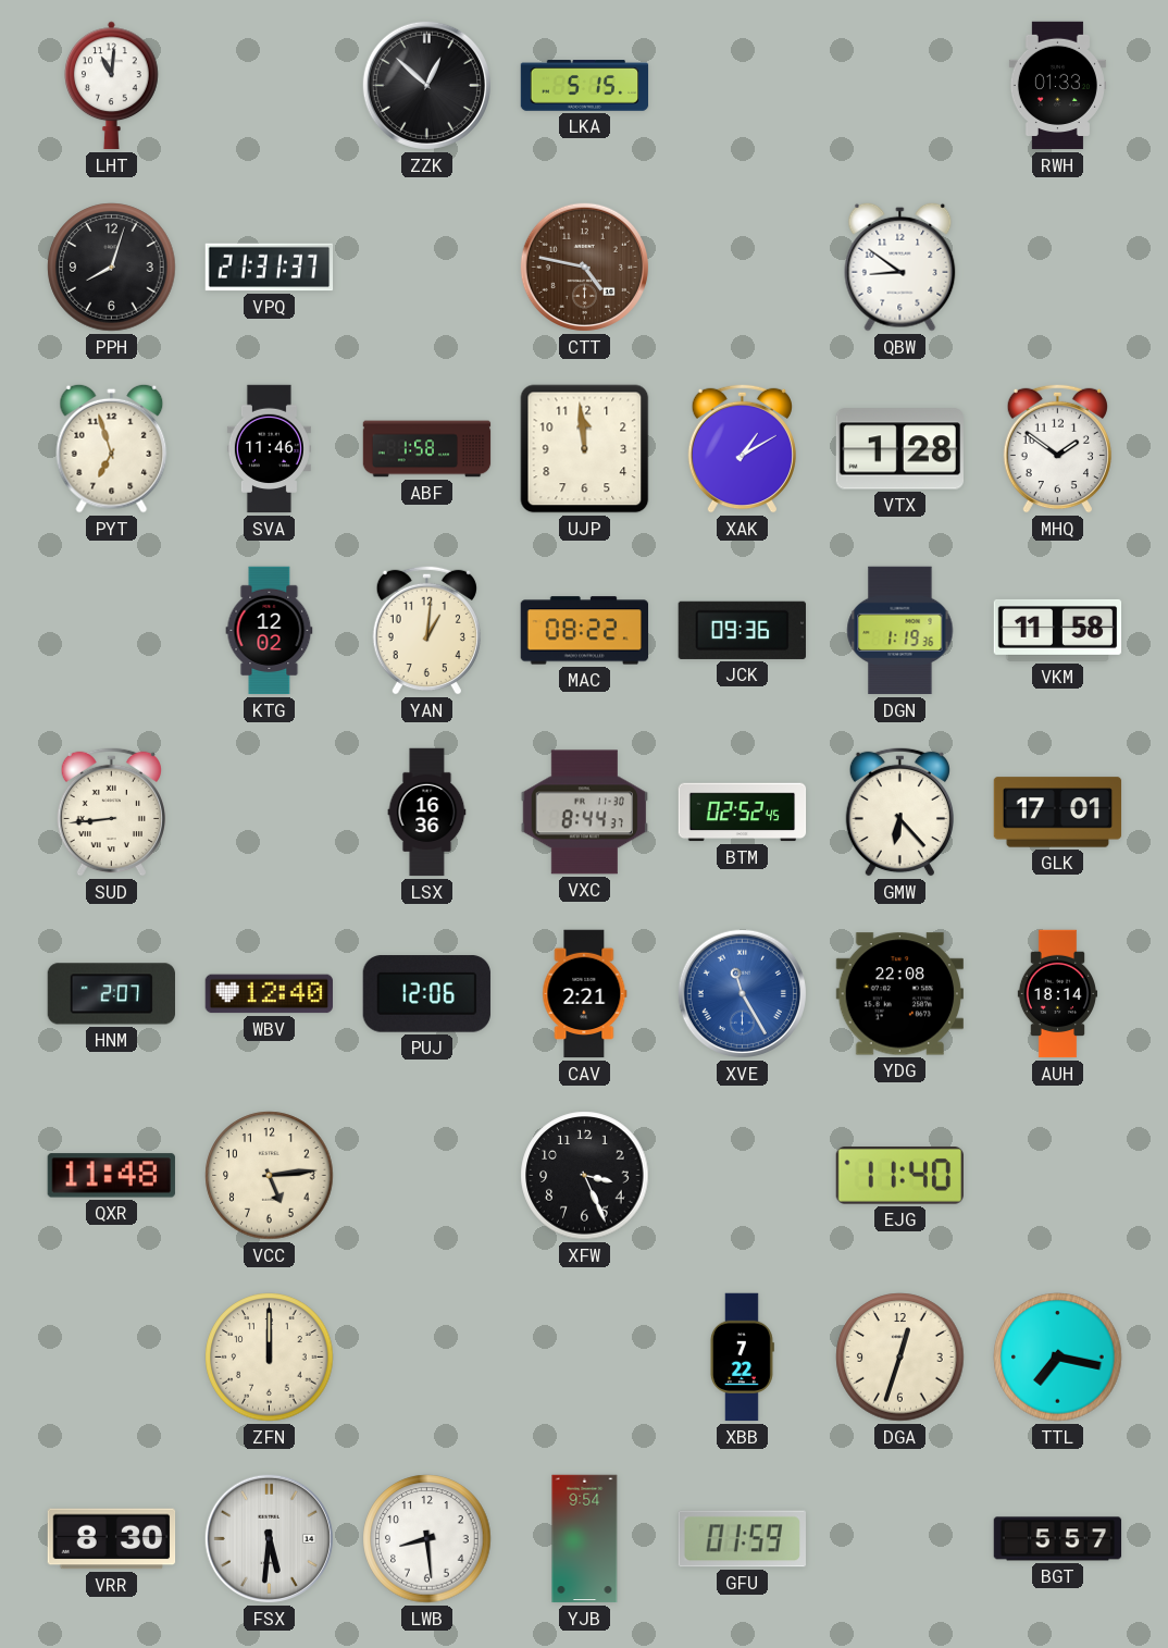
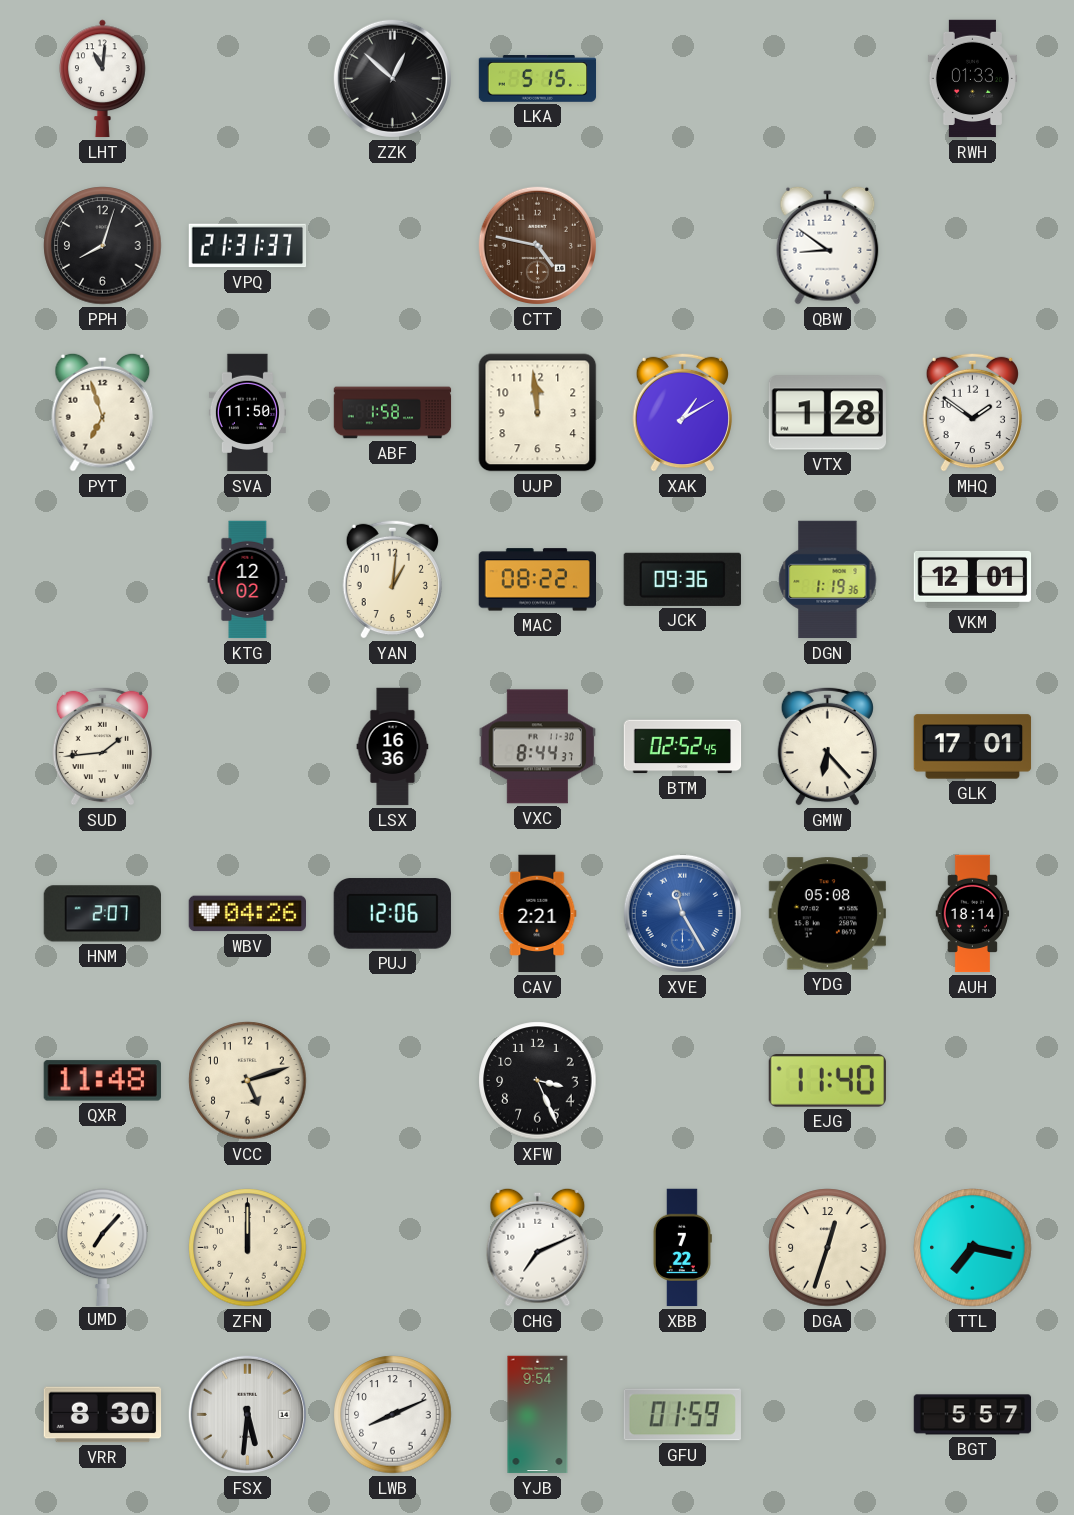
SVA: 11:46 -> 11:50 (247, 413)
VKM: 11:58 -> 12:01 (973, 579)
SUD: 8:44 -> 1:44 (102, 746)
WBV: 12:40 -> 04:26 (247, 914)
YDG: 22:08 -> 05:08 (827, 914)
VCC: 5:14 -> 5:12 (248, 1081)
UMD: none -> 7:07 (103, 1247)
CHG: none -> 7:11 (538, 1247)
LWB: 8:29 -> 8:11 (393, 1415)
